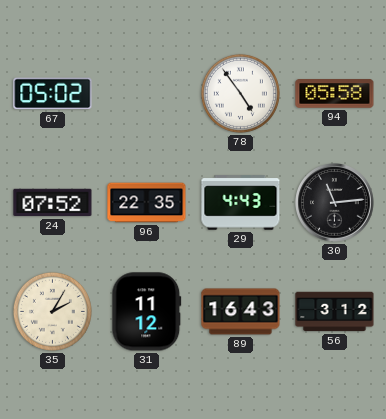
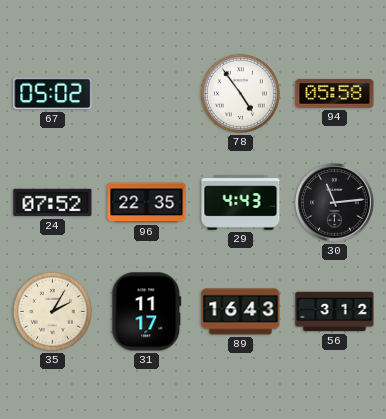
31: 11:12 -> 11:17 (147, 312)
